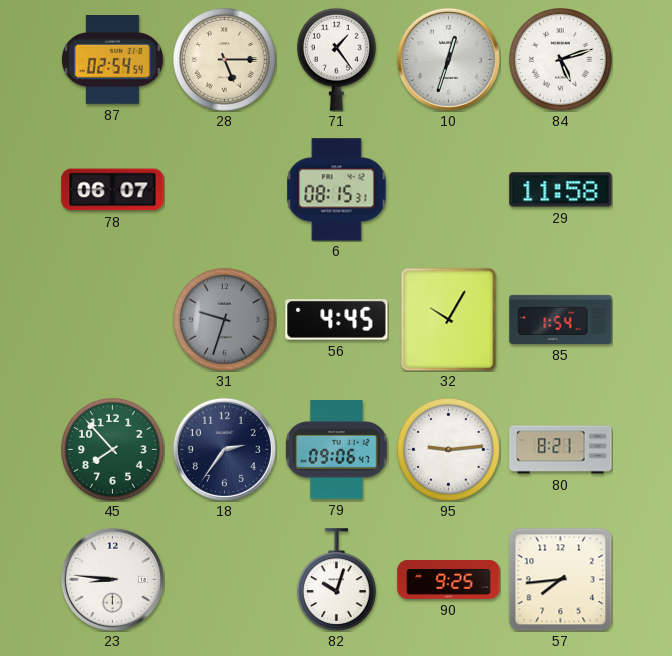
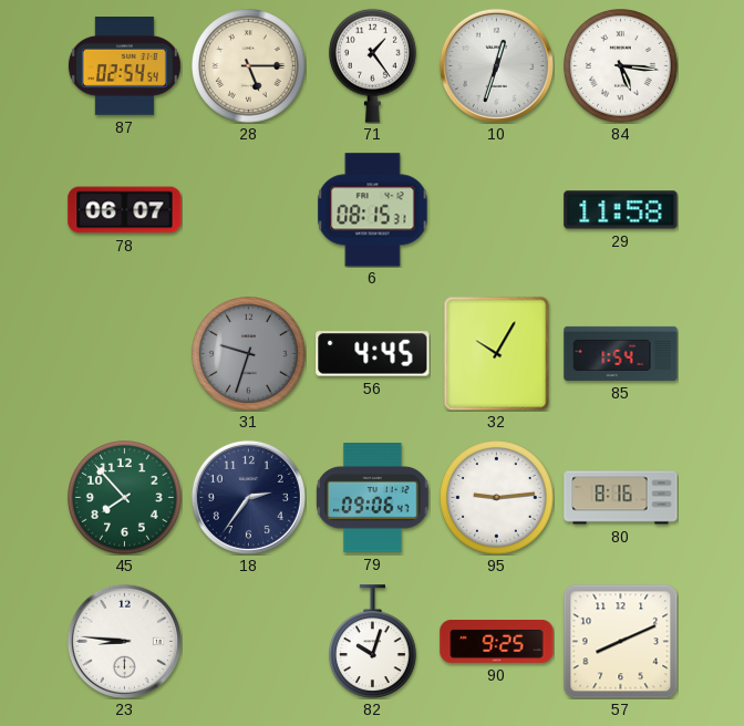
84: 5:12 -> 5:16 (621, 66)
80: 8:21 -> 8:16 (621, 498)
57: 7:44 -> 8:11 (620, 641)
